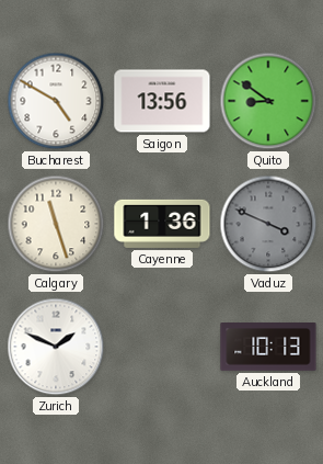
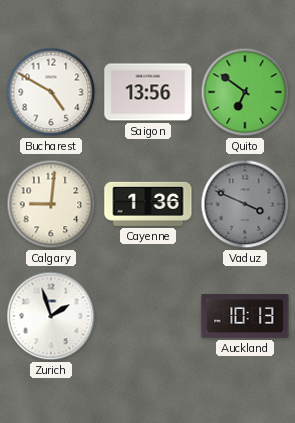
Quito: 8:51 -> 6:51 (245, 92)
Calgary: 11:27 -> 9:01 (51, 204)
Zurich: 1:49 -> 1:57 (51, 316)
